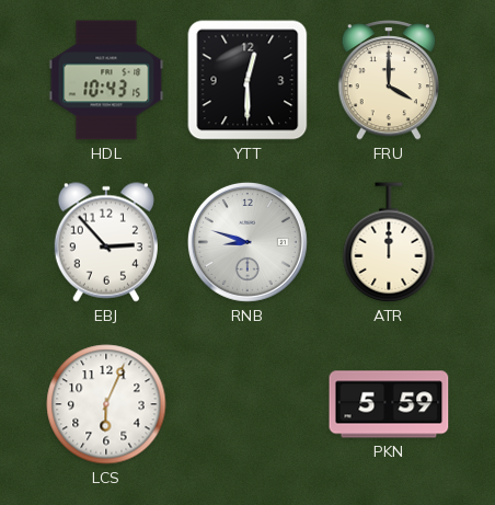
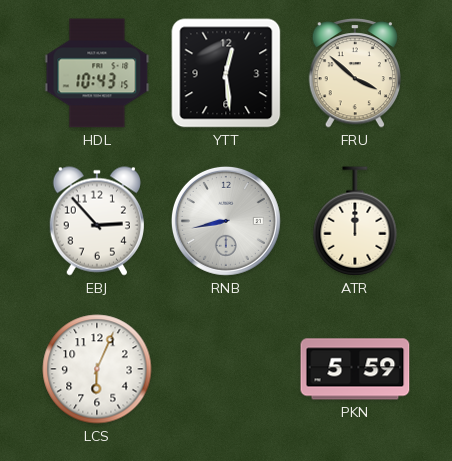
YTT: 12:30 -> 12:29 (226, 73)
FRU: 4:00 -> 3:52 (354, 74)
RNB: 8:48 -> 8:43 (226, 221)
